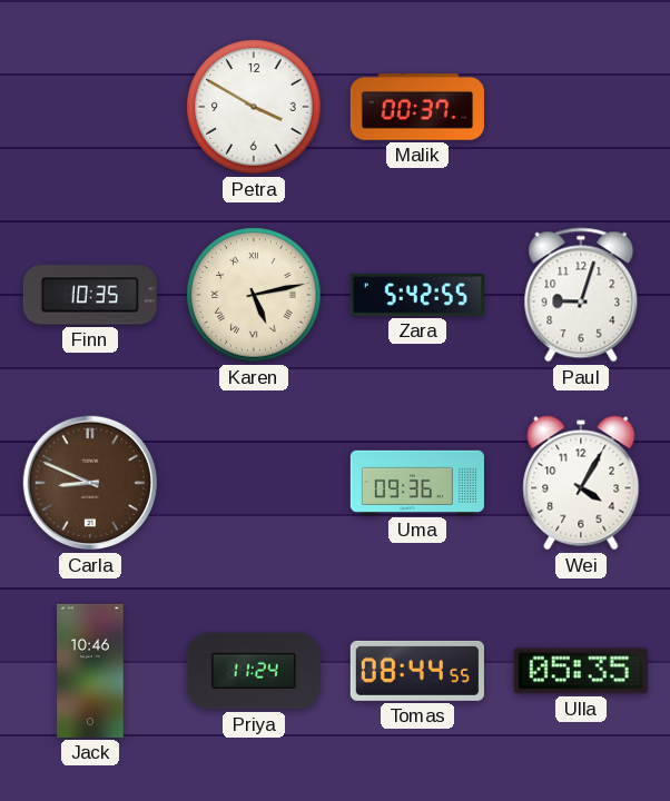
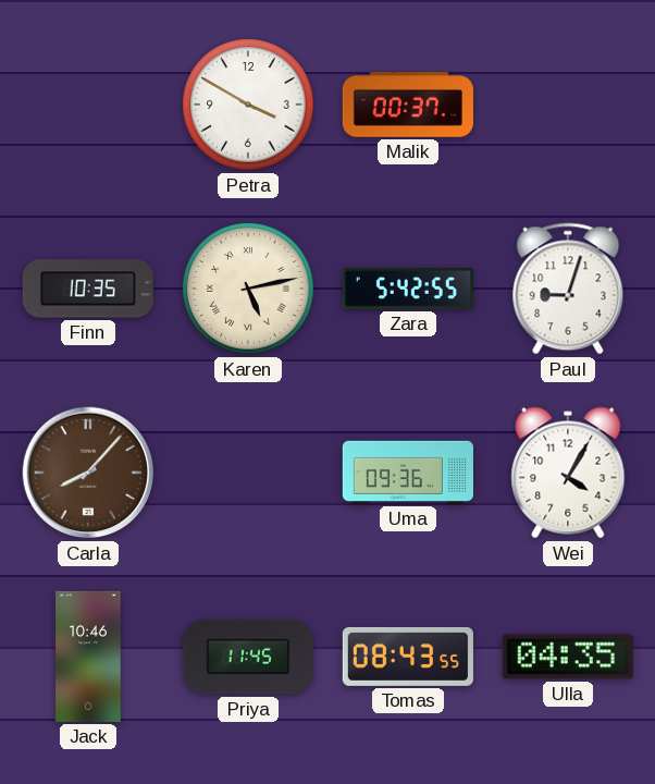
Carla: 8:49 -> 8:07 (88, 473)
Priya: 11:24 -> 11:45 (248, 657)
Tomas: 08:44 -> 08:43 (408, 657)
Ulla: 05:35 -> 04:35 (568, 657)
